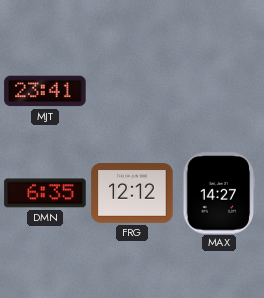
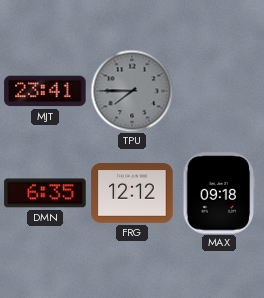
TPU: none -> 7:45 (132, 91)
MAX: 14:27 -> 09:18 (219, 193)
